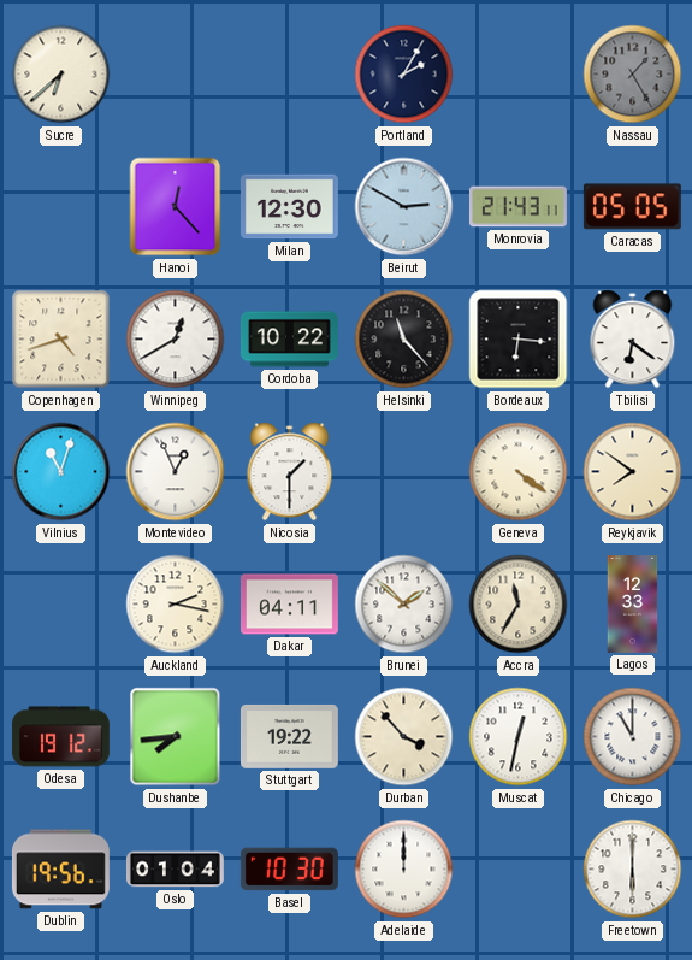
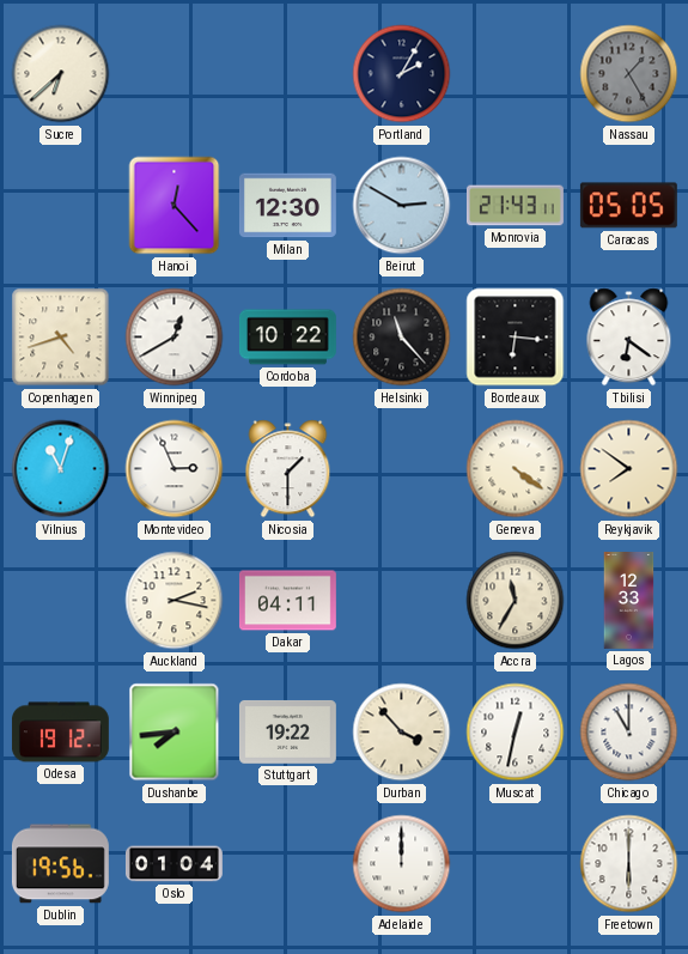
Montevideo: 12:56 -> 2:56 (175, 469)
Brunei: 1:52 -> none (404, 605)
Basel: 10:30 -> none (289, 870)
